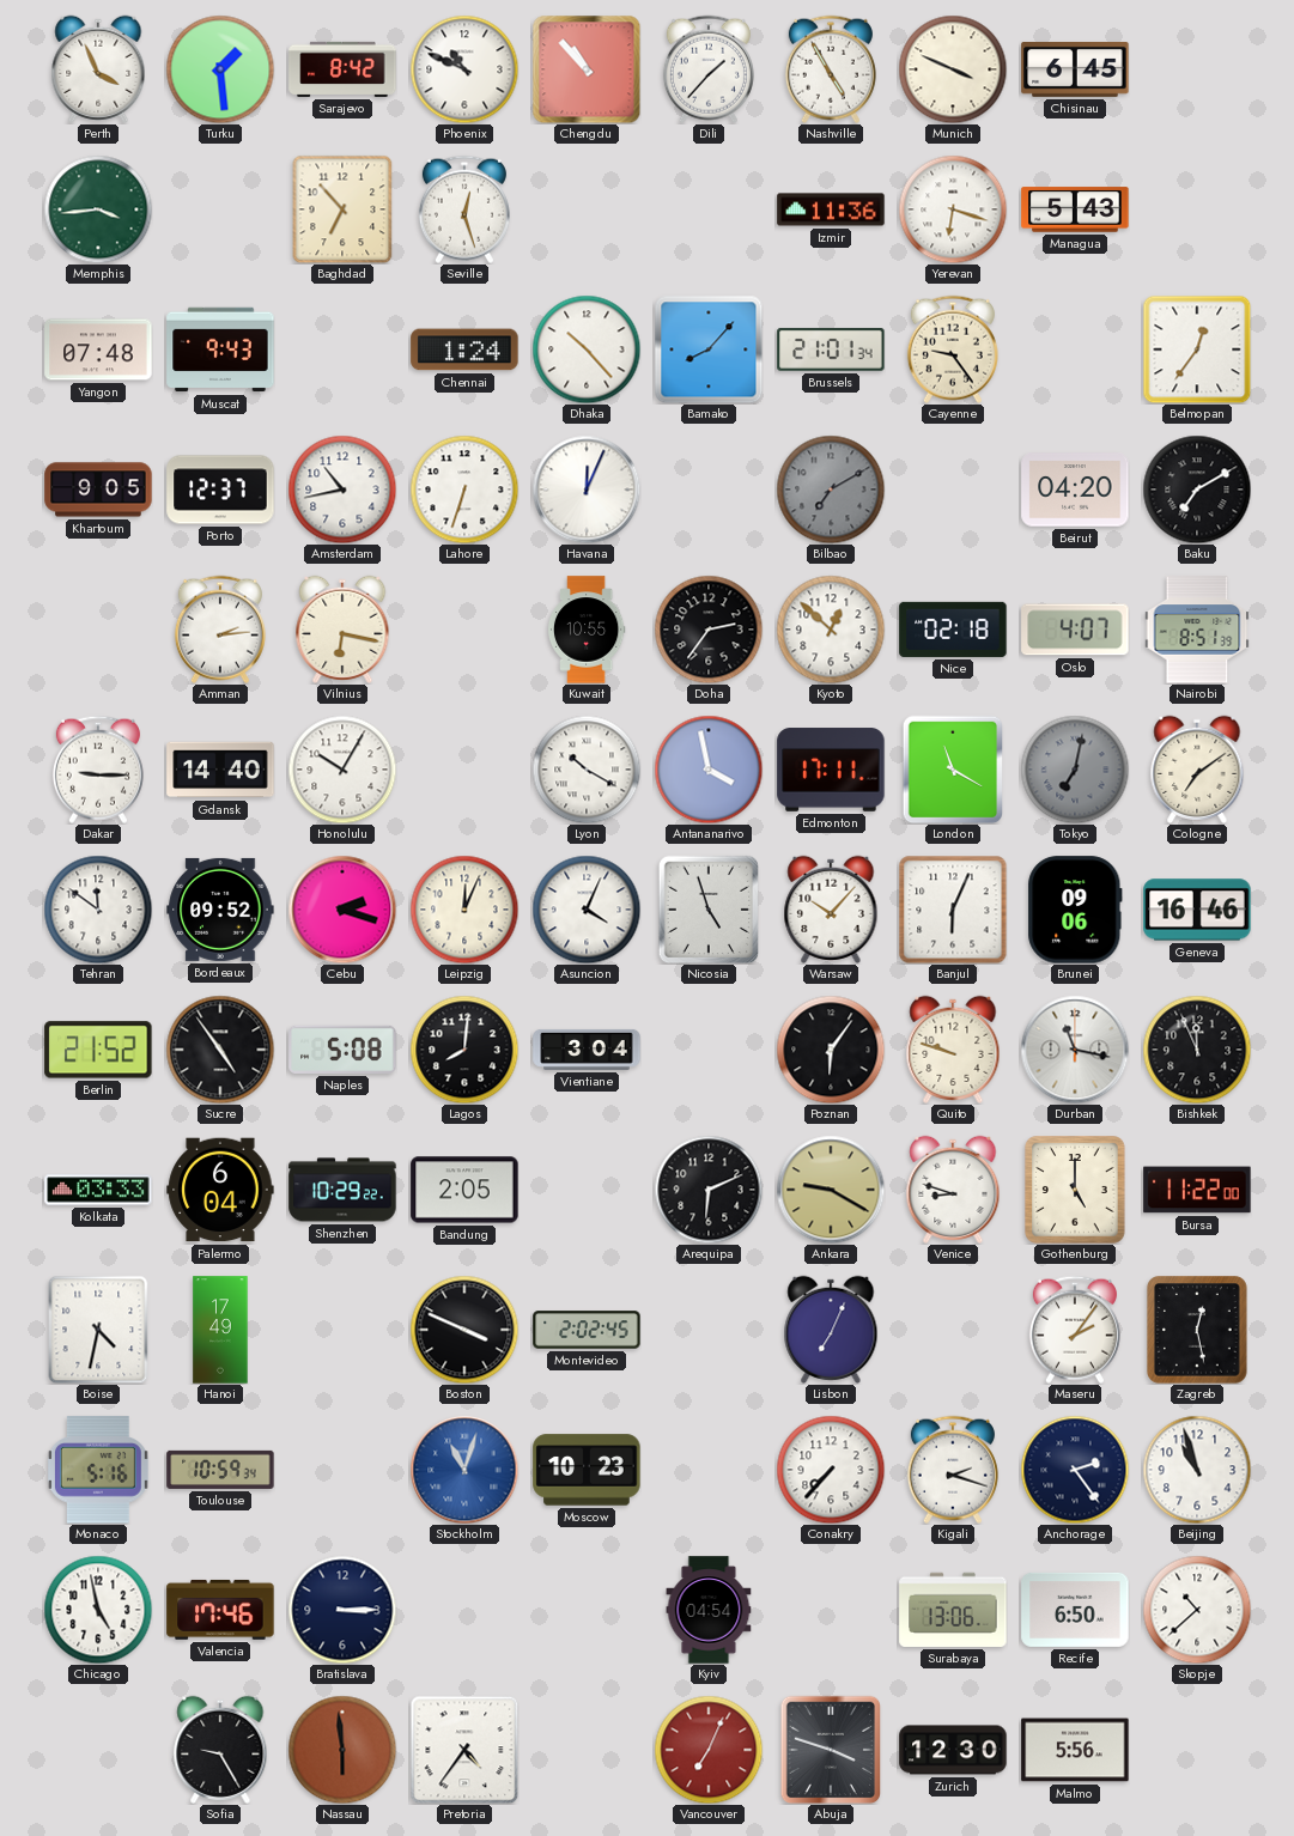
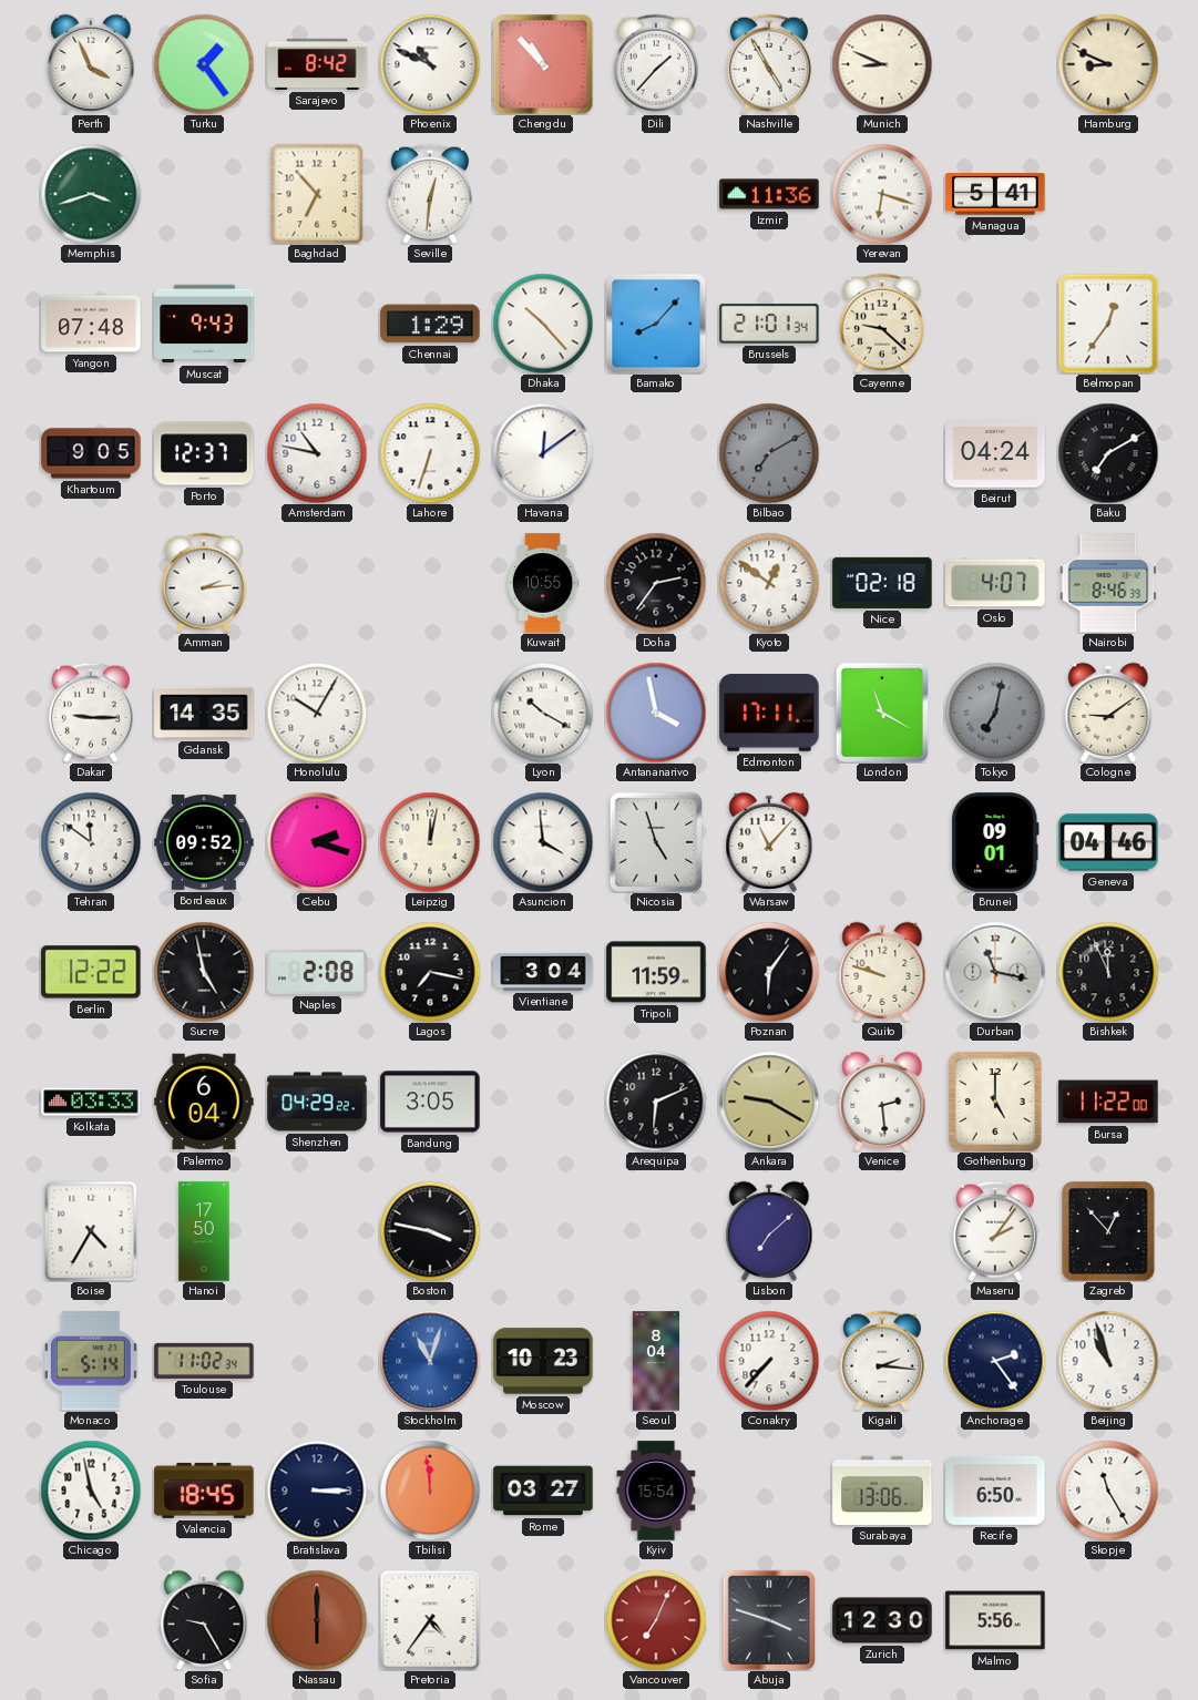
Turku: 1:29 -> 1:24 (204, 64)
Munich: 3:49 -> 8:49 (882, 64)
Chisinau: 6:45 -> none (1075, 69)
Hamburg: none -> 8:49 (1108, 64)
Memphis: 3:44 -> 3:42 (91, 194)
Seville: 12:27 -> 12:31 (430, 194)
Managua: 5:43 -> 5:41 (995, 194)
Chennai: 1:24 -> 1:29 (430, 324)
Cayenne: 9:24 -> 9:22 (882, 324)
Amsterdam: 10:43 -> 10:47 (317, 453)
Havana: 12:04 -> 12:09 (543, 453)
Beirut: 04:20 -> 04:24 (995, 453)
Vilnius: 6:17 -> none (342, 630)
Kyoto: 12:52 -> 12:51 (769, 583)
Nairobi: 8:51 -> 8:46 (1108, 583)
Gdansk: 14:40 -> 14:35 (204, 713)
Cologne: 7:09 -> 9:09 (1108, 713)
Leipzig: 12:04 -> 12:02 (430, 842)
Asuncion: 4:04 -> 3:59 (543, 842)
Warsaw: 10:07 -> 11:07 (769, 842)
Banjul: 6:04 -> none (953, 910)
Brunei: 09:06 -> 09:01 (995, 842)
Geneva: 16:46 -> 04:46 (1108, 842)
Berlin: 21:52 -> 12:22 (91, 972)
Sucre: 4:54 -> 4:58 (204, 972)
Naples: 5:08 -> 2:08 (317, 972)
Lagos: 8:01 -> 7:17 (430, 972)
Tripoli: none -> 11:59 (656, 972)
Shenzhen: 10:29 -> 04:29 (317, 1102)
Bandung: 2:05 -> 3:05 (430, 1102)
Venice: 8:48 -> 2:29 (882, 1102)
Boise: 4:32 -> 4:35 (91, 1231)
Hanoi: 17:49 -> 17:50 (204, 1231)
Boston: 3:49 -> 3:47 (430, 1231)
Montevideo: 2:02 -> none (587, 1330)
Lisbon: 7:04 -> 7:08 (769, 1231)
Zagreb: 12:28 -> 12:53 (1108, 1231)
Monaco: 5:16 -> 5:14 (91, 1361)
Toulouse: 10:59 -> 11:02 (204, 1361)
Seoul: none -> 8:04 (655, 1361)
Kigali: 2:18 -> 2:16 (882, 1361)
Valencia: 17:46 -> 18:45 (204, 1491)
Tbilisi: none -> 11:59 (430, 1491)
Rome: none -> 03:27 (543, 1491)
Kyiv: 04:54 -> 15:54 (656, 1491)
Skopje: 10:38 -> 11:25 (1108, 1491)
Nassau: 5:59 -> 6:00 (317, 1620)
